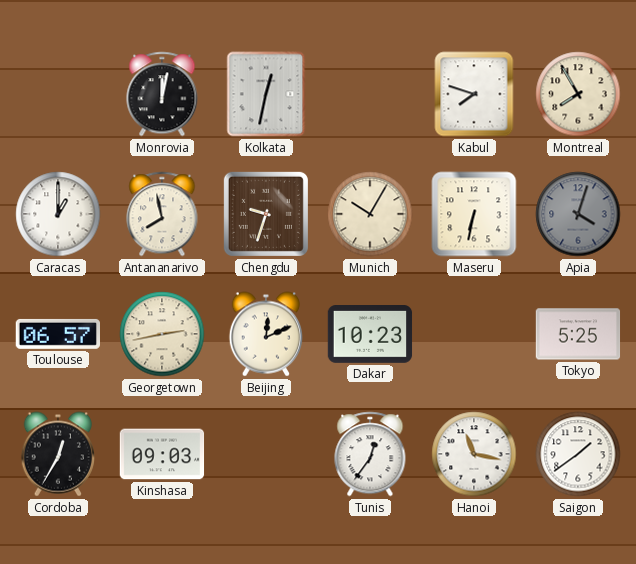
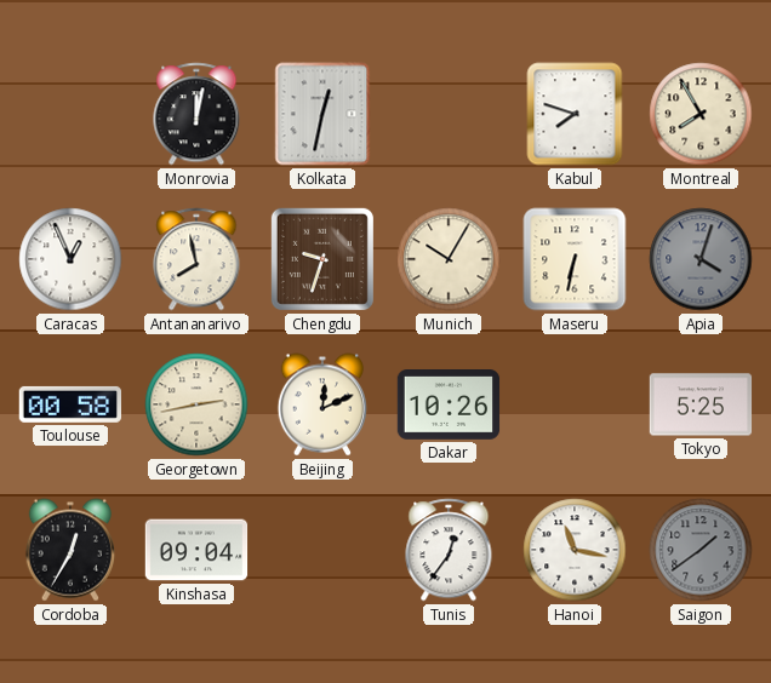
Caracas: 1:00 -> 12:56 (70, 259)
Toulouse: 06:57 -> 00:58 (69, 404)
Dakar: 10:23 -> 10:26 (449, 406)
Kinshasa: 09:03 -> 09:04 (196, 550)
Saigon dial: white -> grey (701, 550)
